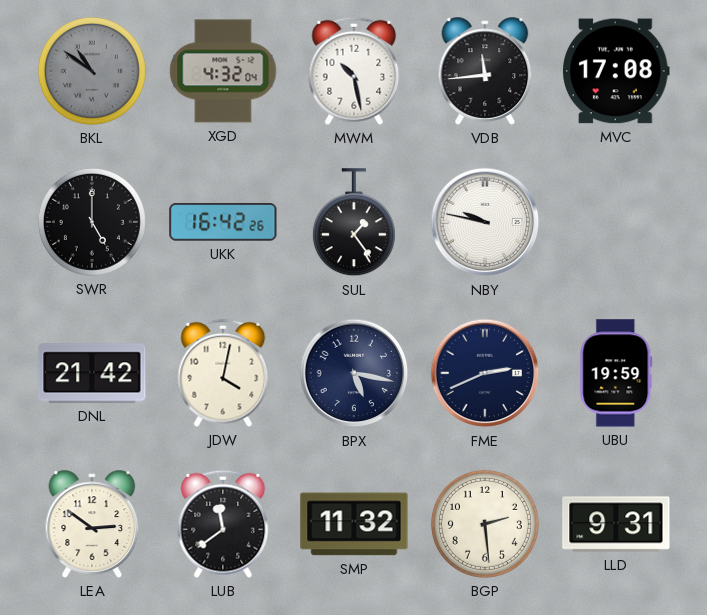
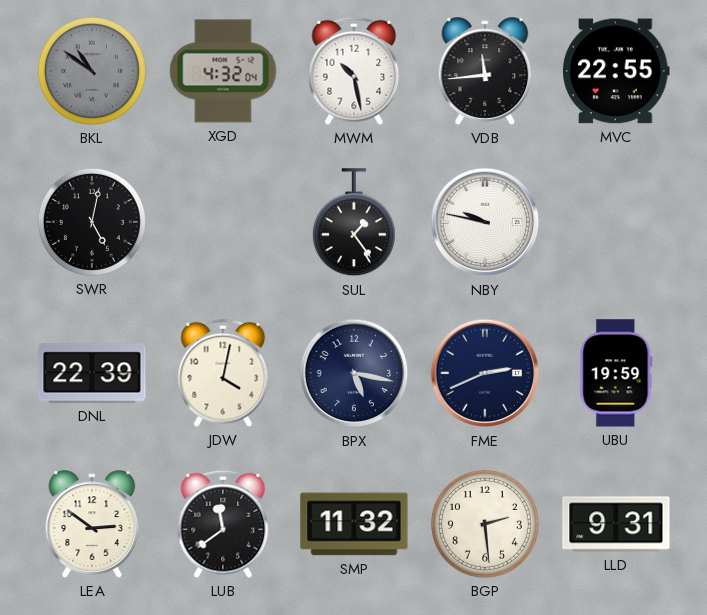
MVC: 17:08 -> 22:55 (617, 71)
SWR: 5:00 -> 5:02 (92, 222)
UKK: 16:42 -> none (223, 222)
DNL: 21:42 -> 22:39 (92, 373)
